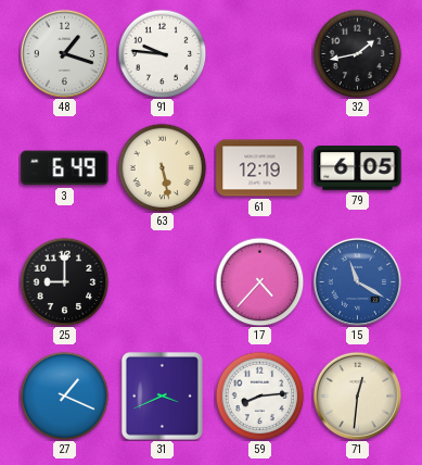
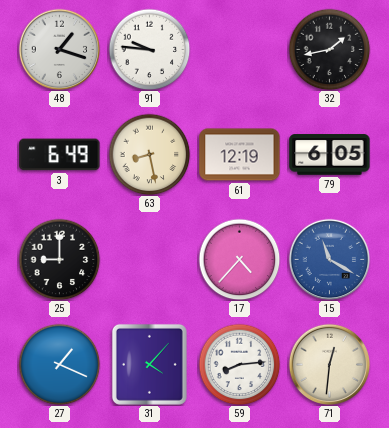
63: 5:28 -> 8:28 (149, 154)
31: 3:41 -> 4:07 (149, 364)
